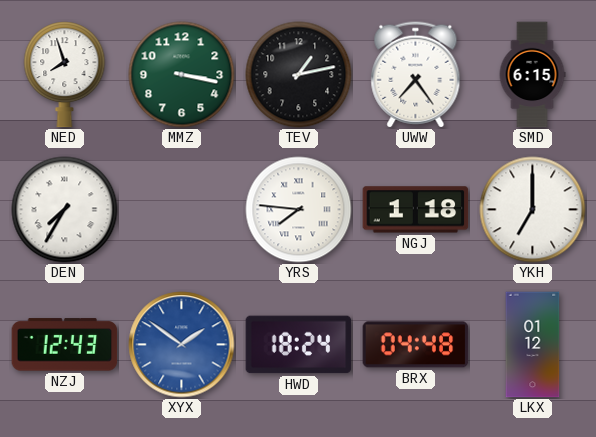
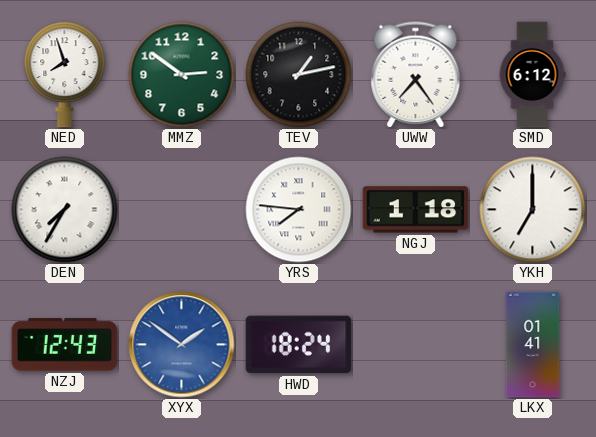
MMZ: 3:17 -> 2:51 (182, 75)
SMD: 6:15 -> 6:12 (532, 75)
BRX: 04:48 -> none (416, 345)
LKX: 01:12 -> 01:41 (533, 345)
